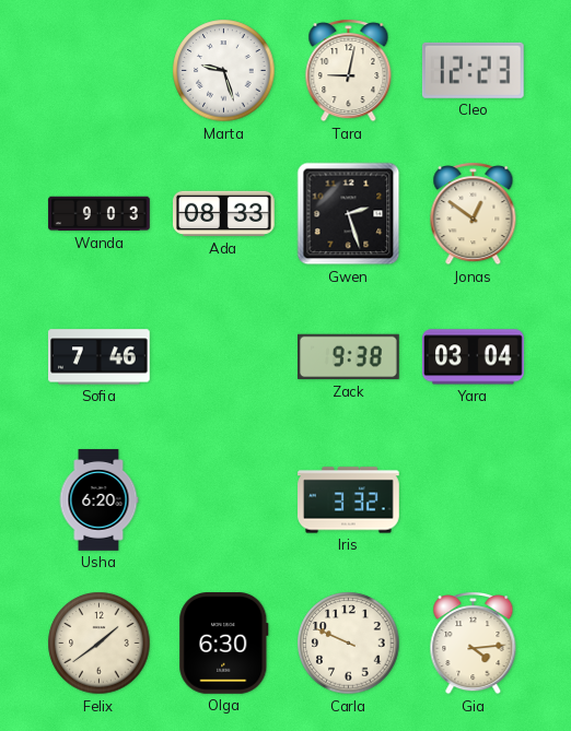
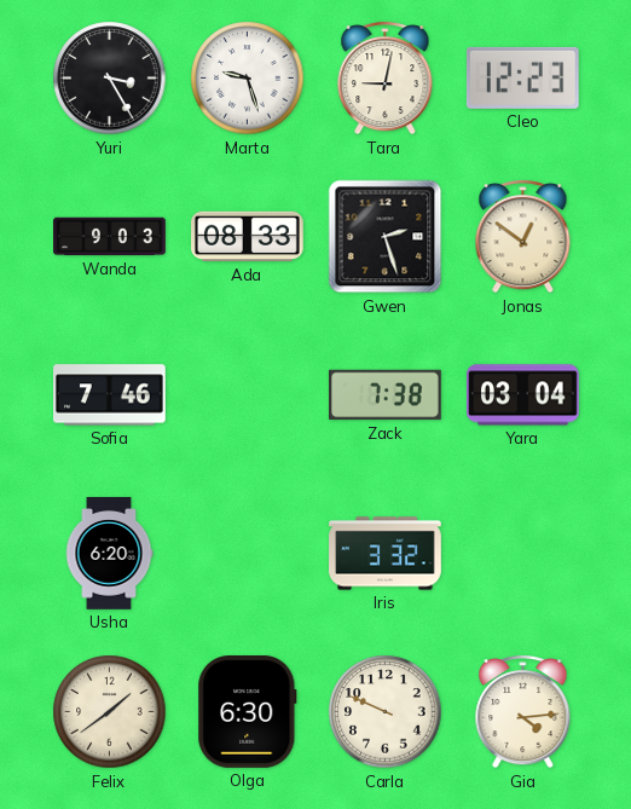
Yuri: none -> 3:25 (110, 79)
Zack: 9:38 -> 7:38 (386, 395)
